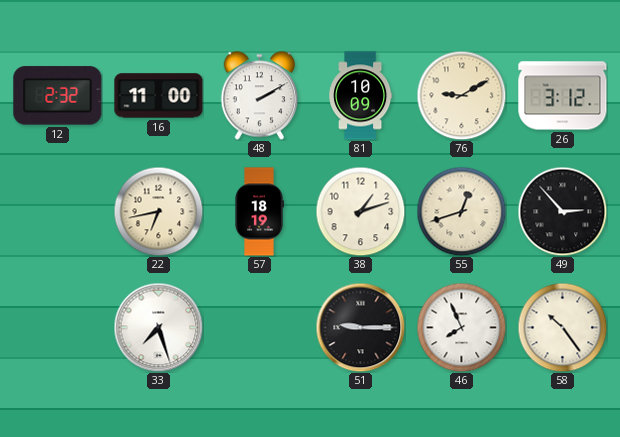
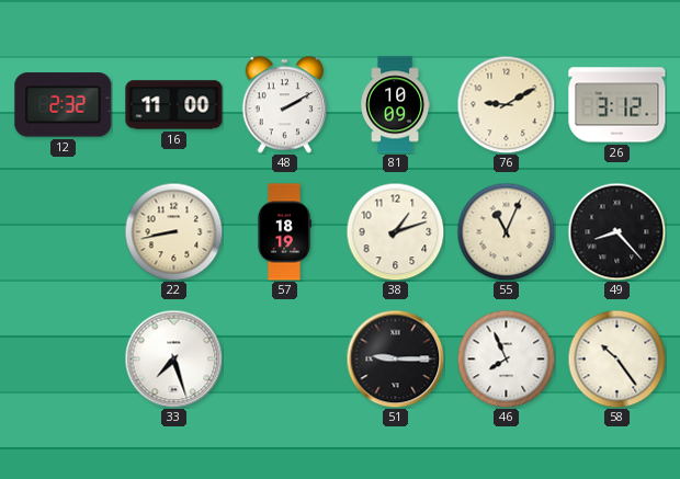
22: 6:43 -> 8:43 (173, 231)
55: 12:42 -> 11:04 (506, 231)
49: 2:53 -> 8:23 (616, 231)
